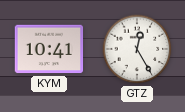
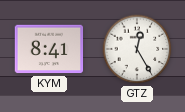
KYM: 10:41 -> 8:41 (49, 49)
